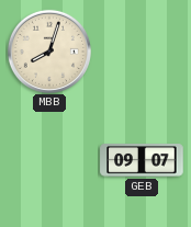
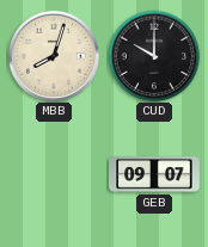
CUD: none -> 10:00 (154, 56)
